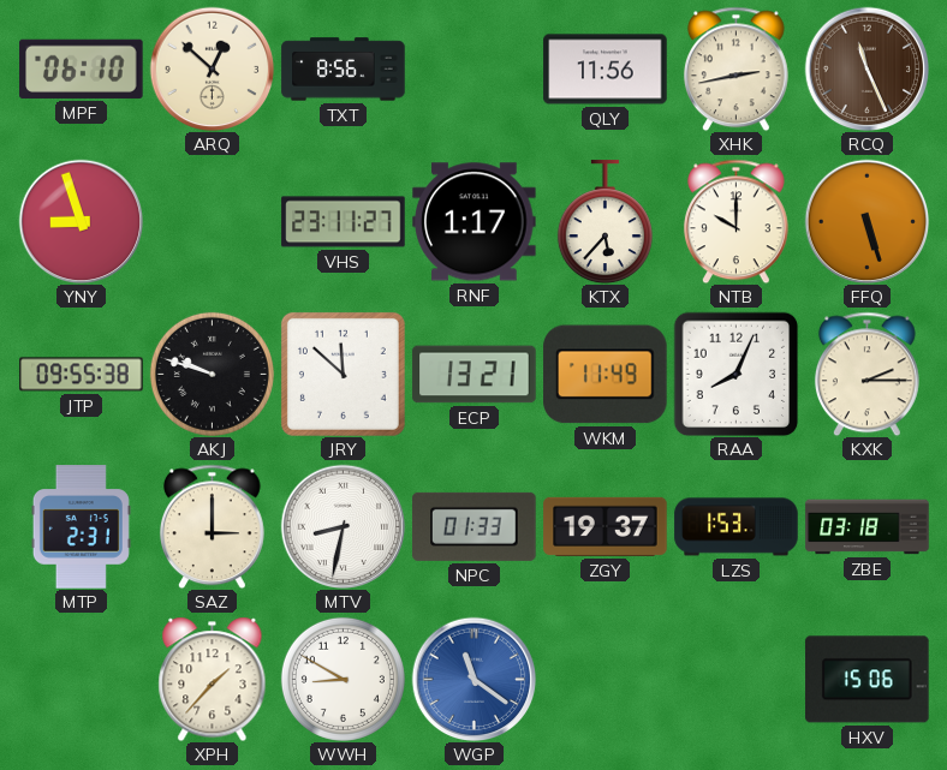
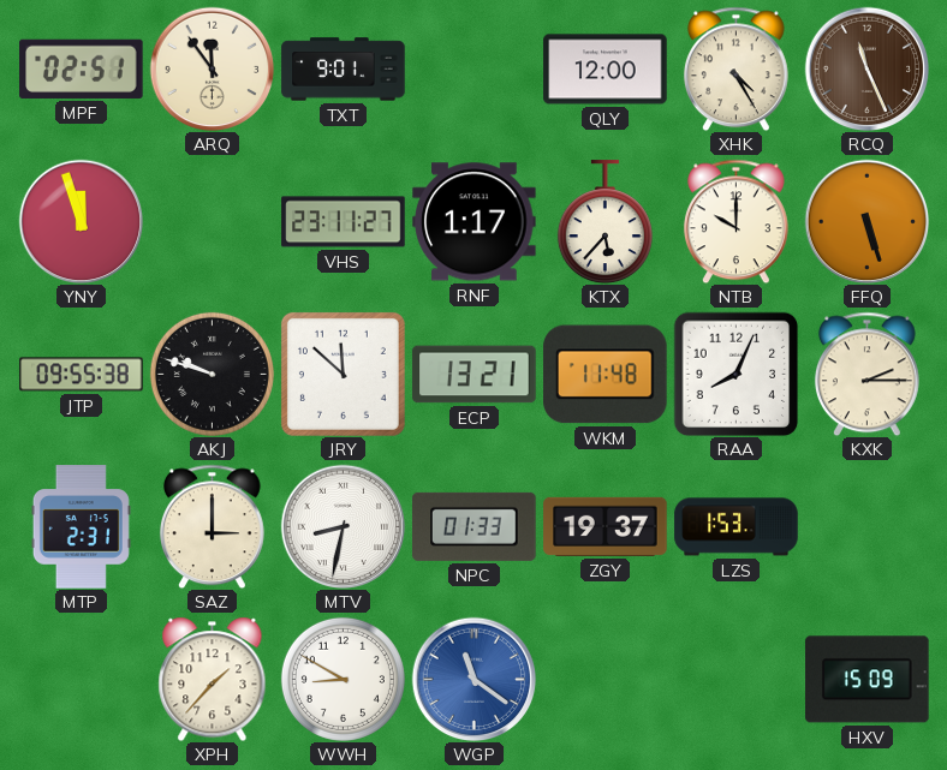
MPF: 06:10 -> 02:51 (82, 68)
ARQ: 12:52 -> 11:54 (212, 68)
TXT: 8:56 -> 9:01 (344, 70)
QLY: 11:56 -> 12:00 (606, 70)
XHK: 2:43 -> 4:25 (735, 68)
YNY: 8:57 -> 11:57 (81, 221)
WKM: 11:49 -> 11:48 (606, 375)
ZBE: 03:18 -> none (868, 527)
HXV: 15:06 -> 15:09 (868, 680)
